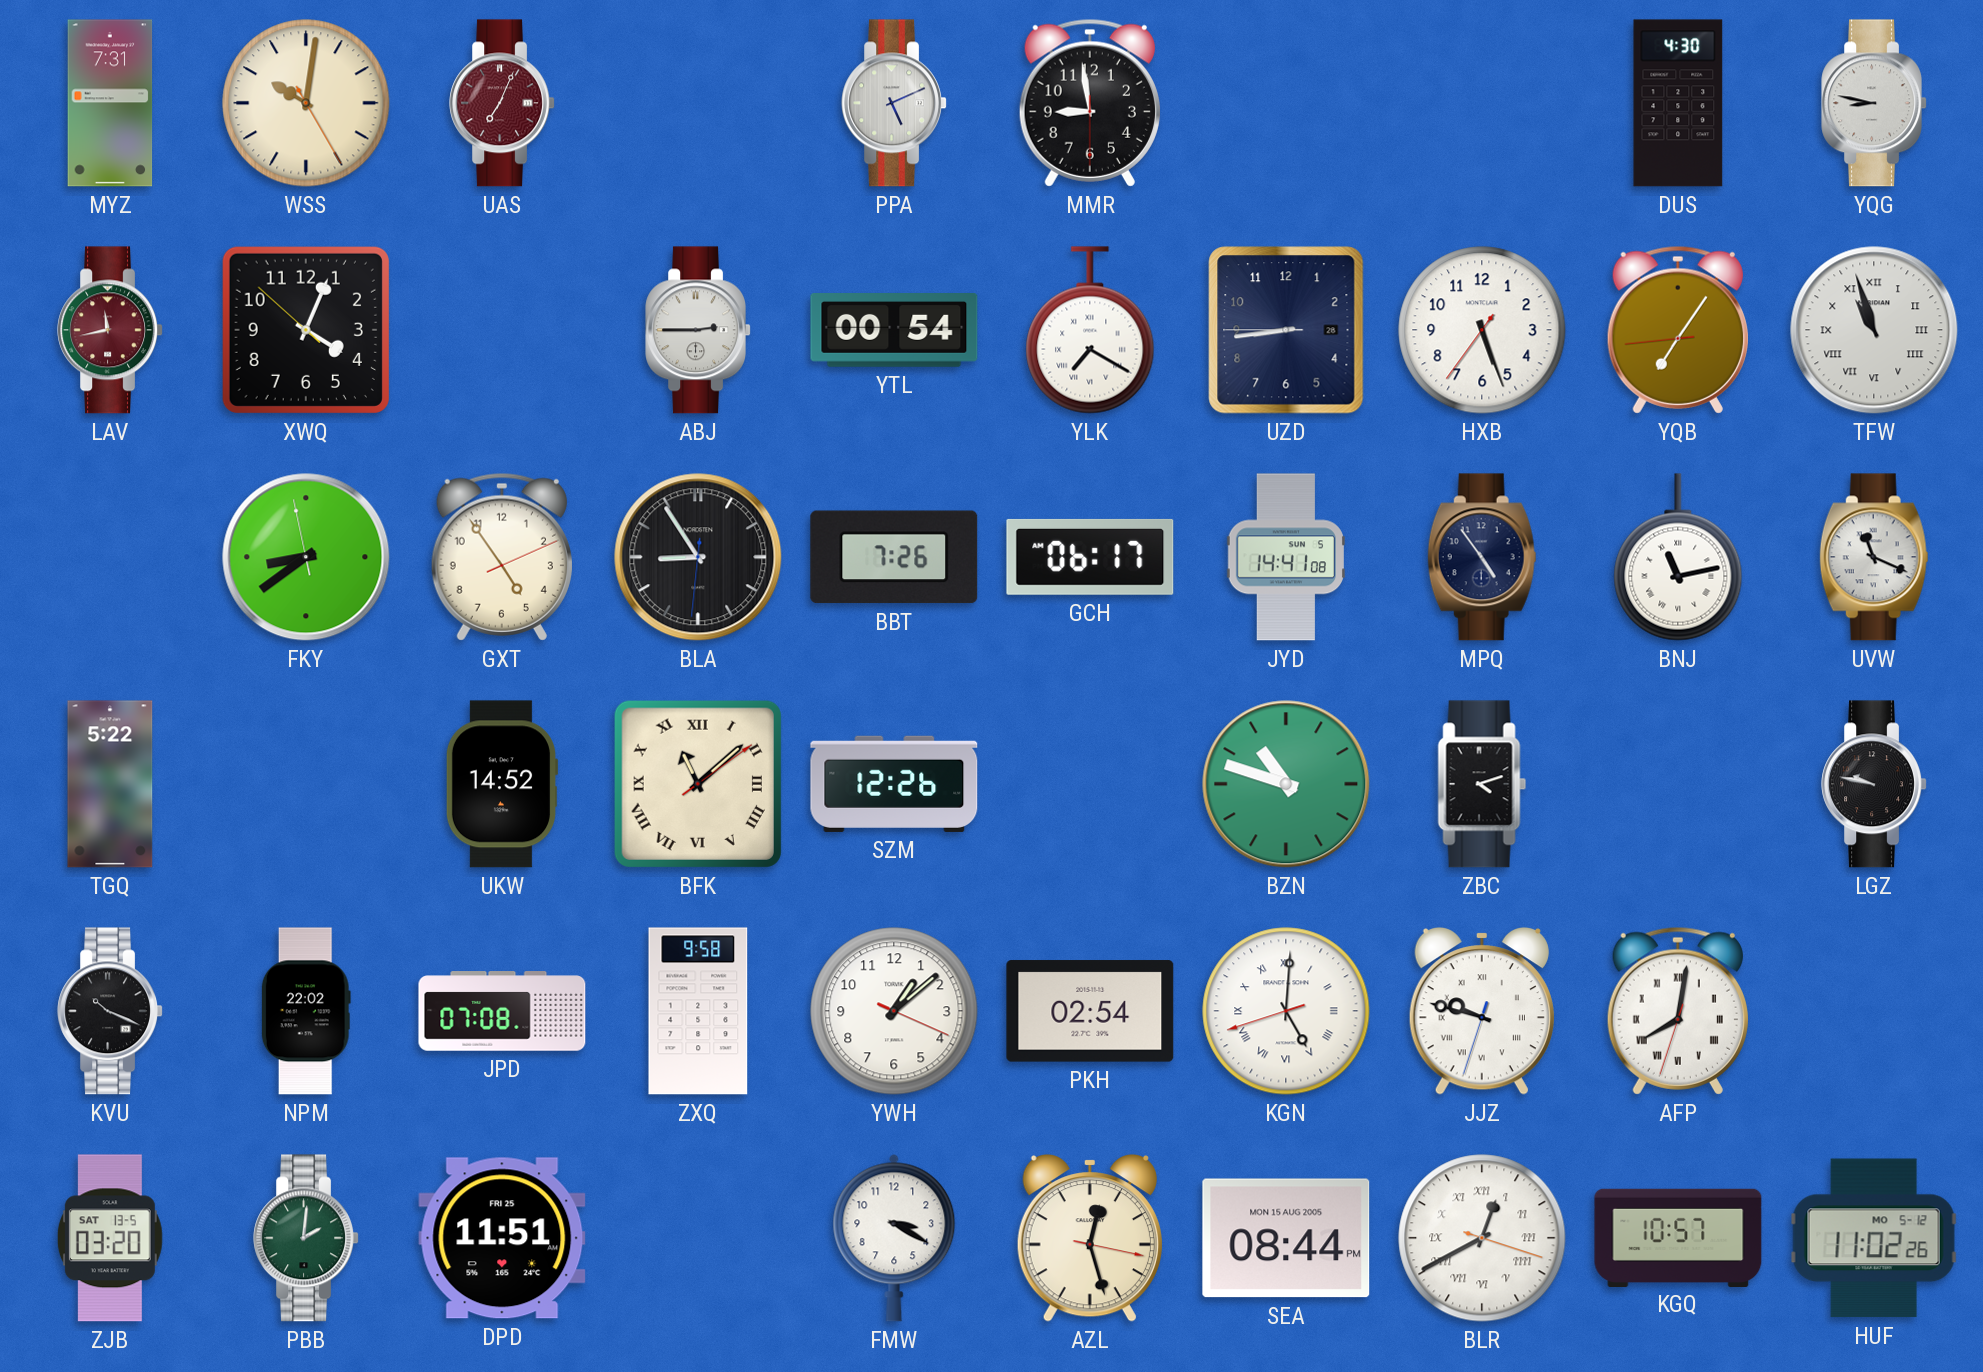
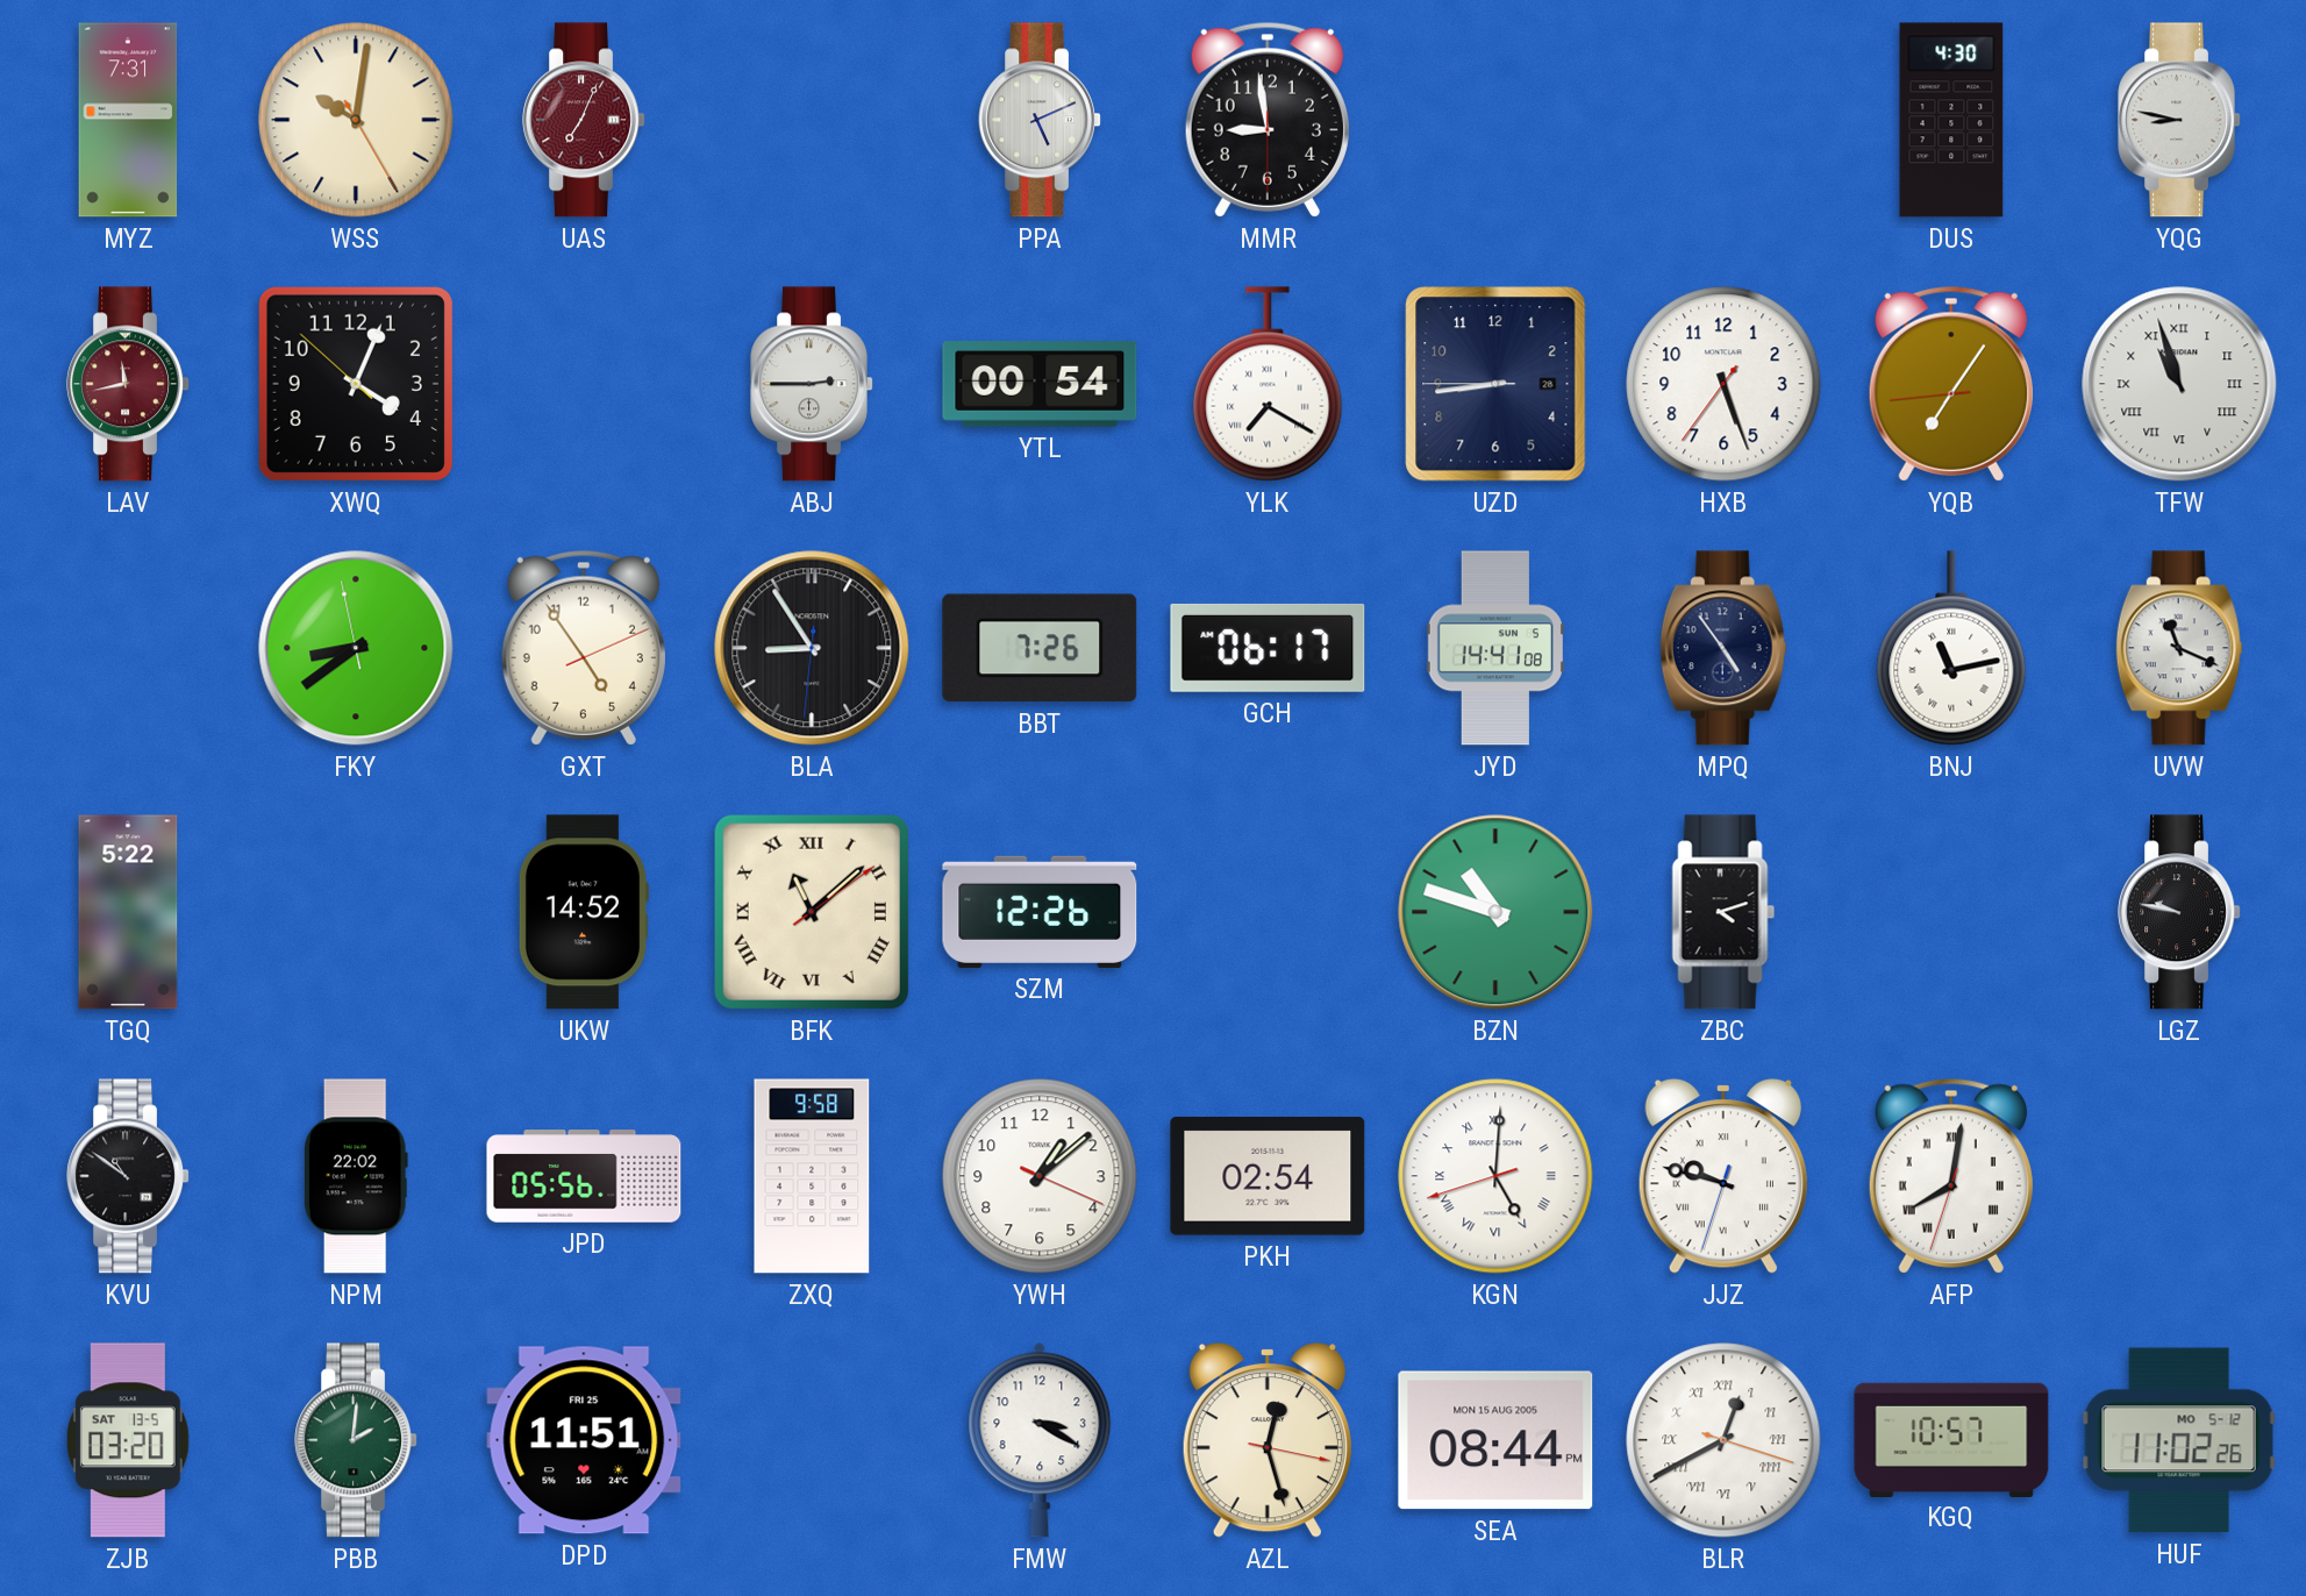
KVU: 10:19 -> 10:51 (128, 1176)
JPD: 07:08 -> 05:56 (584, 1176)
